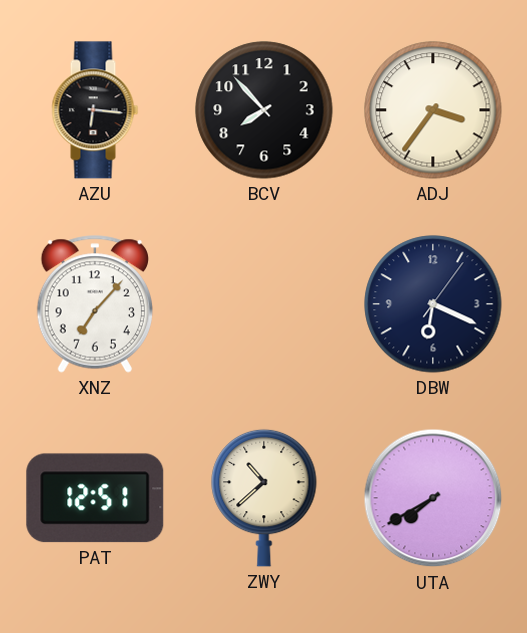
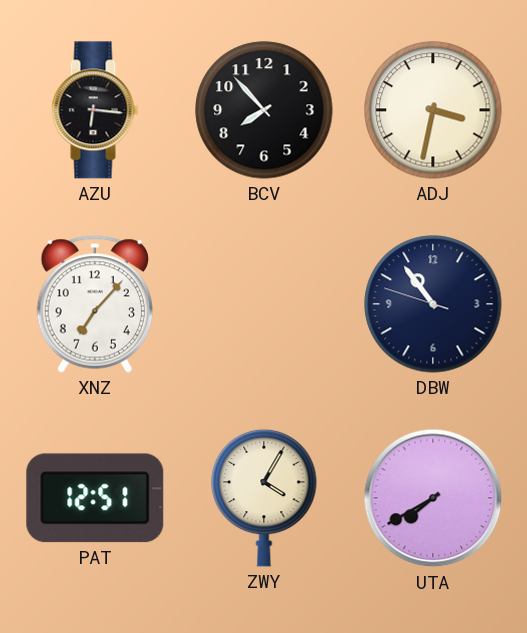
ADJ: 3:36 -> 3:32 (433, 110)
DBW: 6:19 -> 10:53 (433, 304)
ZWY: 10:38 -> 4:05 (264, 498)
